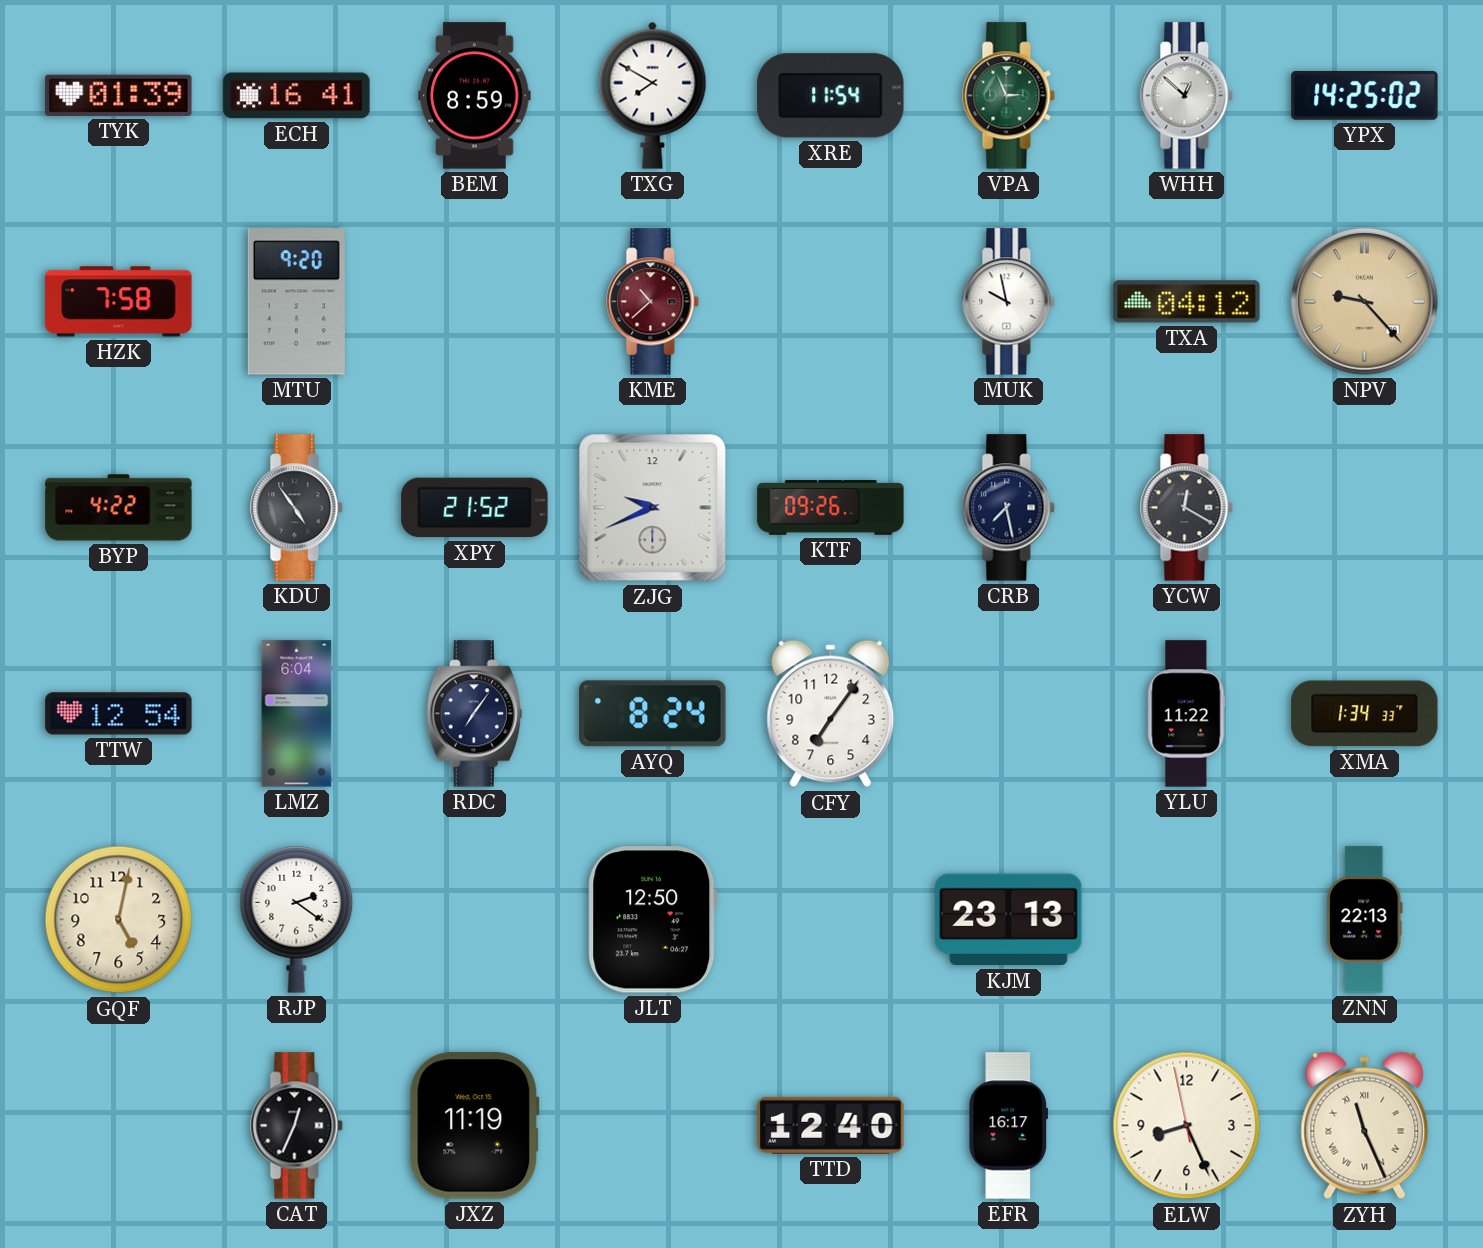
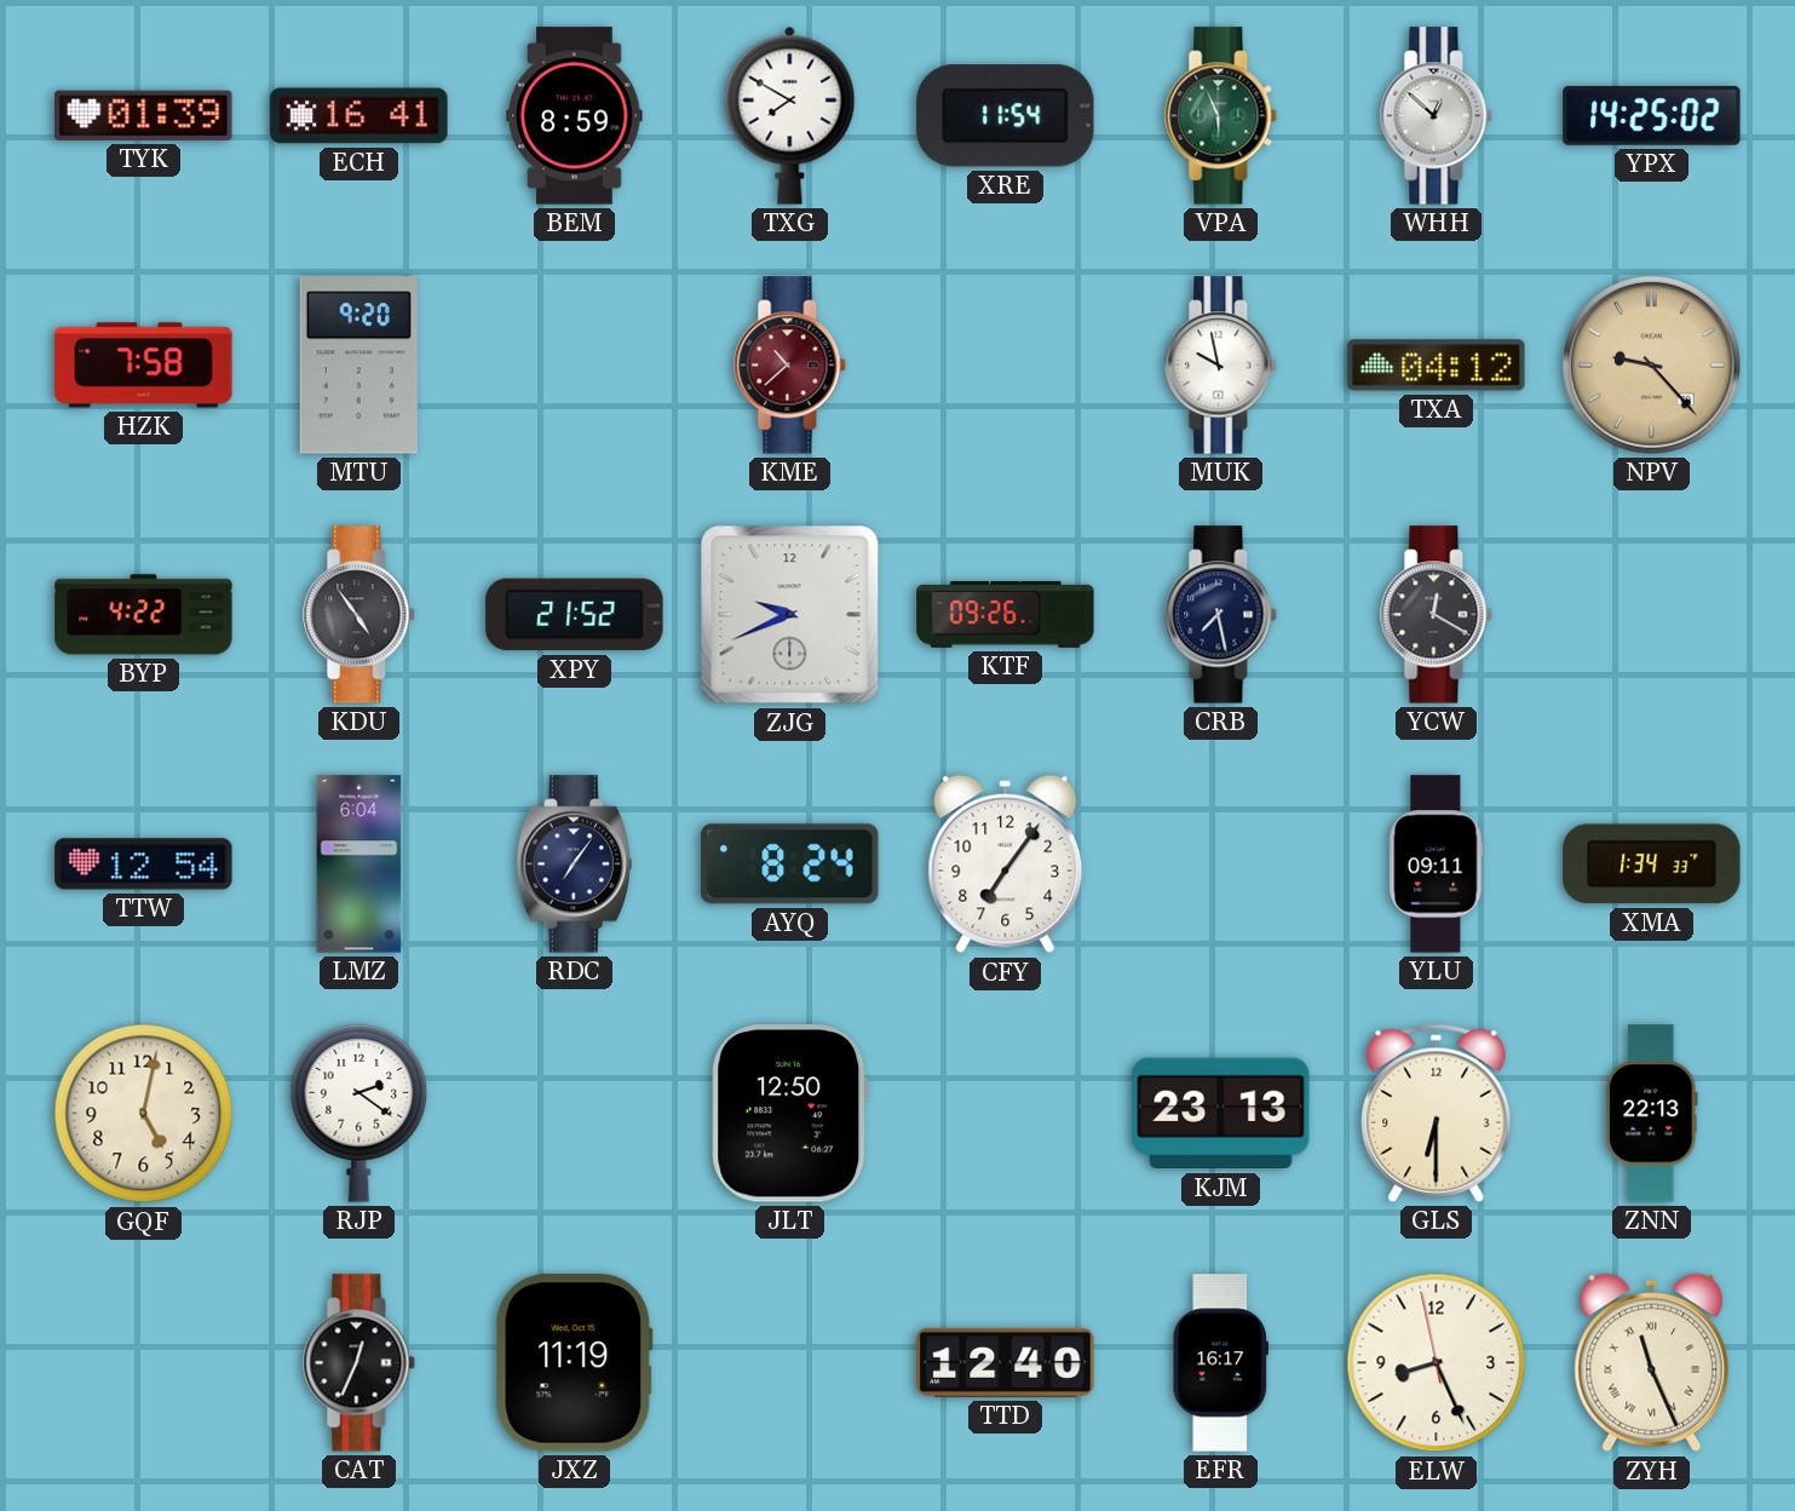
VPA: 2:56 -> 5:56 (1221, 116)
YLU: 11:22 -> 09:11 (1437, 864)
GLS: none -> 6:30 (1437, 1113)
